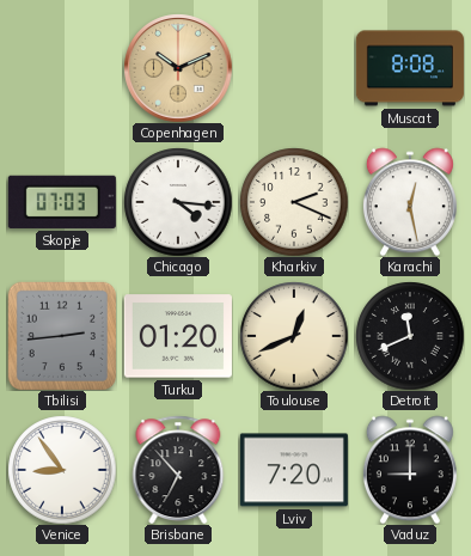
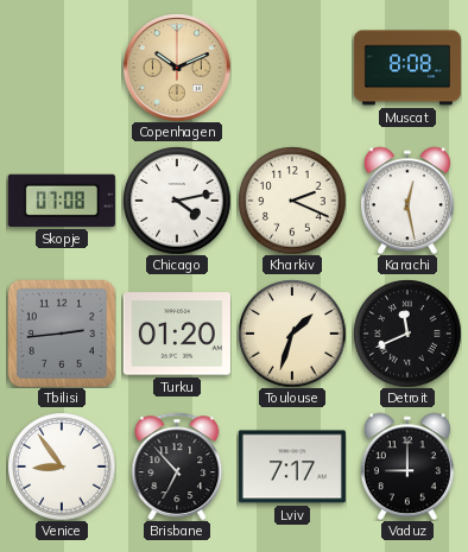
Skopje: 07:03 -> 07:08 (62, 201)
Chicago: 4:16 -> 4:13 (177, 201)
Toulouse: 12:41 -> 1:33 (292, 334)
Lviv: 7:20 -> 7:17 (292, 467)
